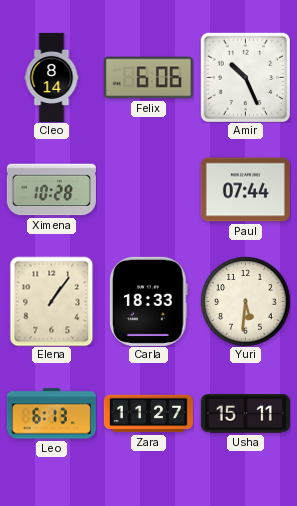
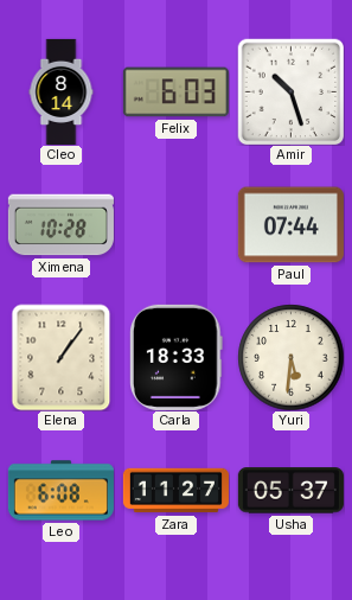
Felix: 6:06 -> 6:03 (175, 92)
Amir: 10:26 -> 10:27 (290, 91)
Leo: 6:13 -> 6:08 (60, 491)
Usha: 15:11 -> 05:37 (290, 491)
